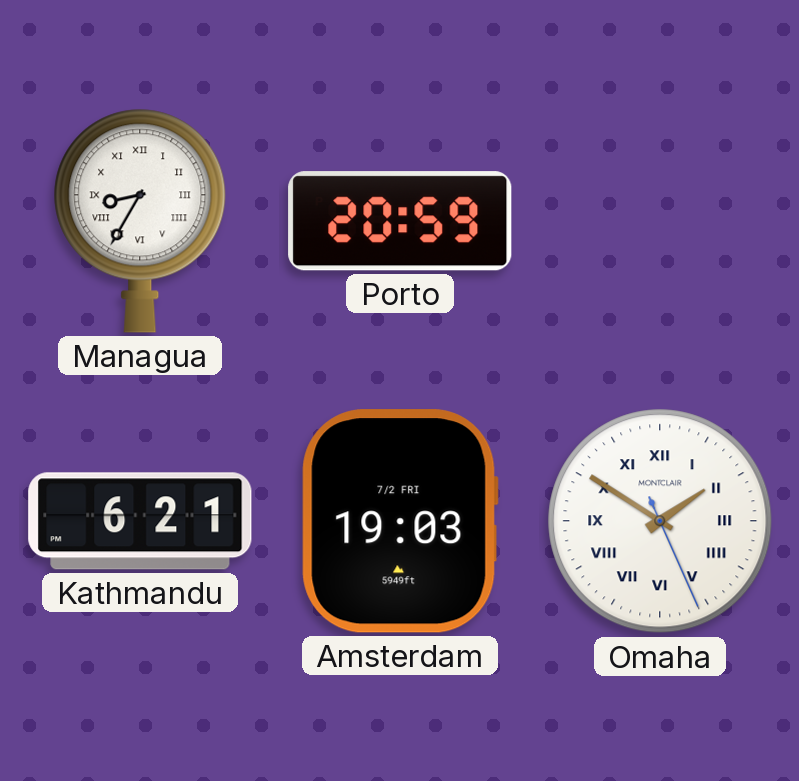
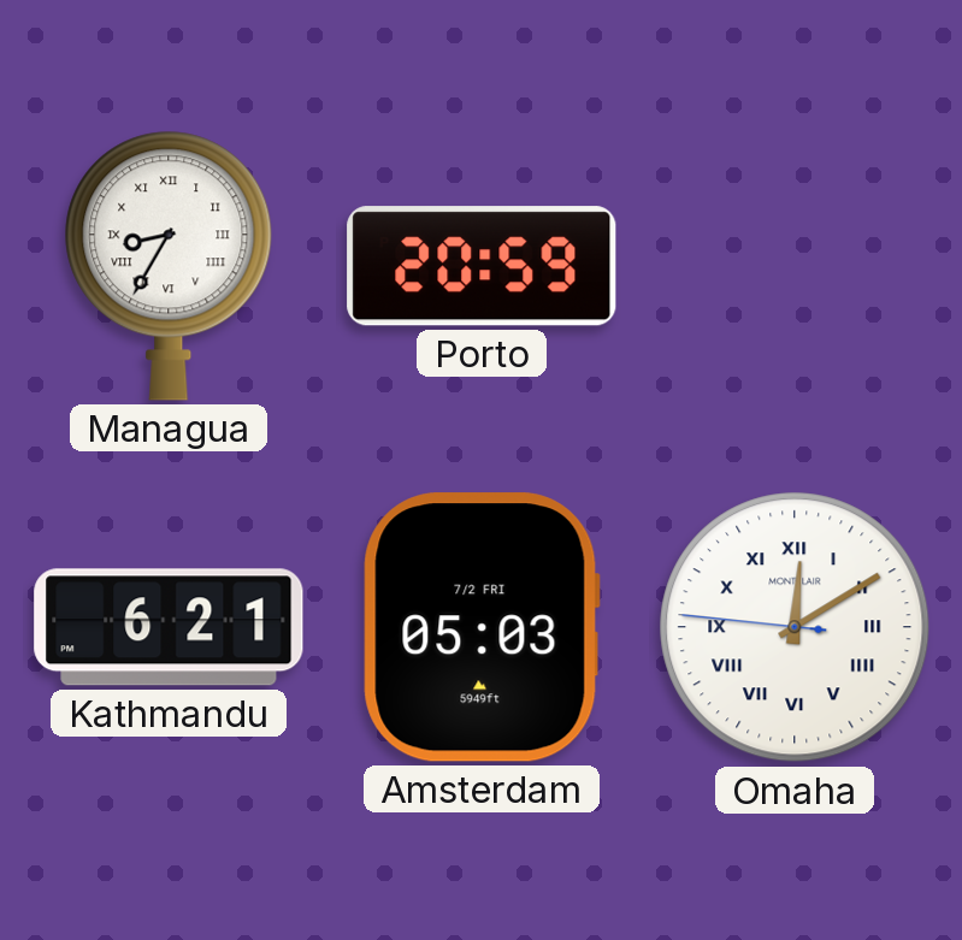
Amsterdam: 19:03 -> 05:03 (482, 627)
Omaha: 1:50 -> 12:09 (795, 627)
